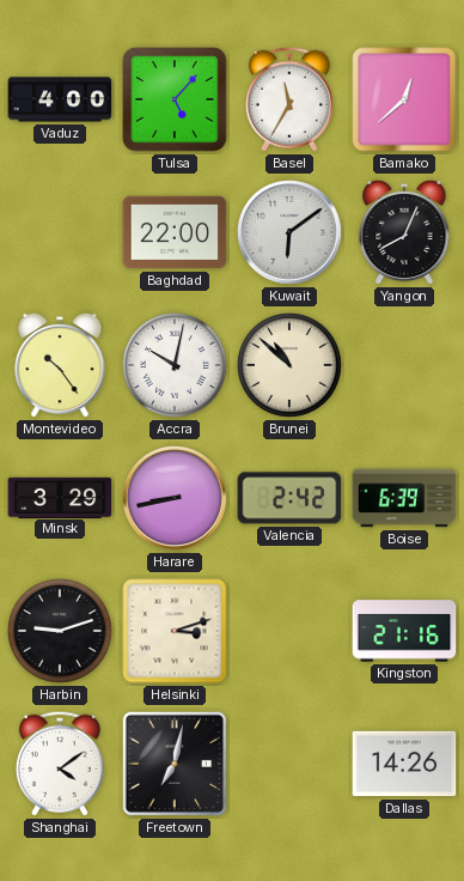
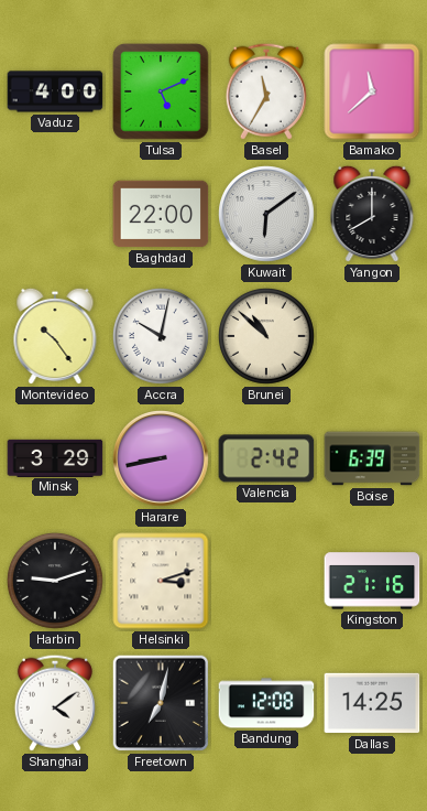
Tulsa: 5:07 -> 5:11 (161, 91)
Bamako: 12:38 -> 11:38 (372, 91)
Yangon: 8:04 -> 8:00 (372, 214)
Bandung: none -> 12:08 (266, 703)
Dallas: 14:26 -> 14:25 (372, 703)
